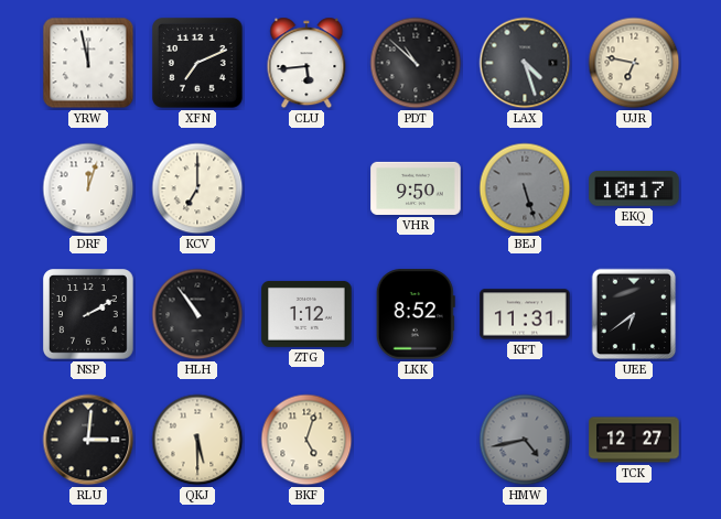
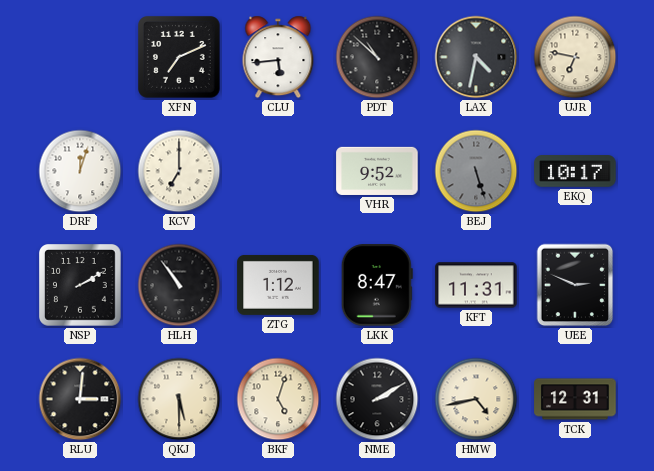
YRW: 11:58 -> none (88, 63)
LAX: 4:27 -> 4:32 (476, 57)
VHR: 9:50 -> 9:52 (377, 171)
LKK: 8:52 -> 8:47 (377, 285)
UEE: 6:39 -> 2:49 (575, 285)
NME: none -> 2:10 (377, 399)
HMW dial: grey -> cream (476, 399)
TCK: 12:27 -> 12:31 (575, 399)
